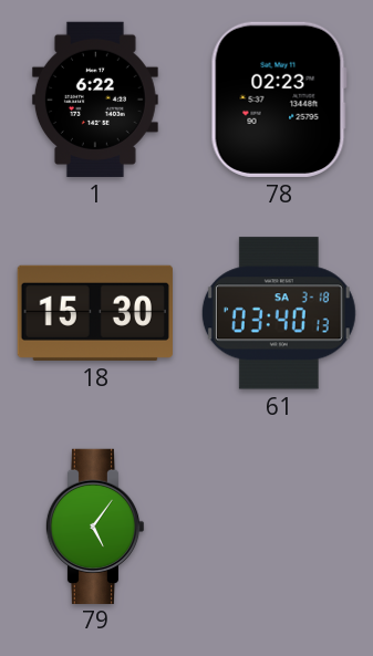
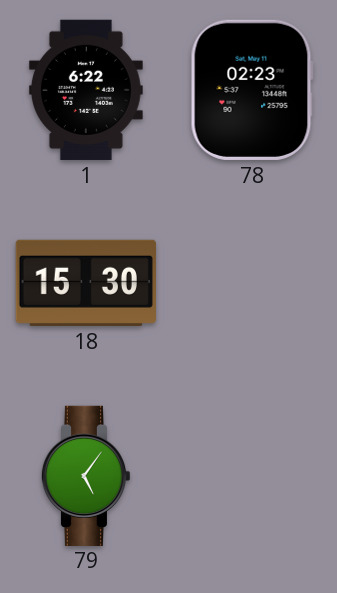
61: 03:40 -> none (279, 313)
